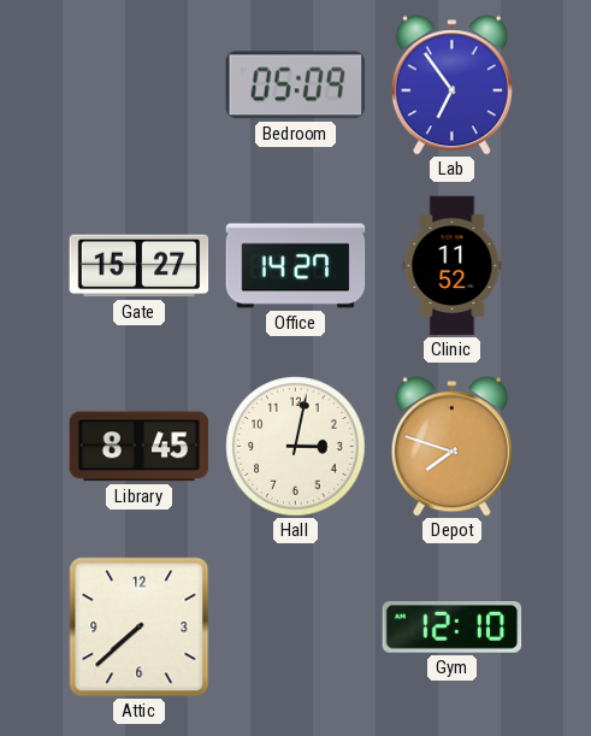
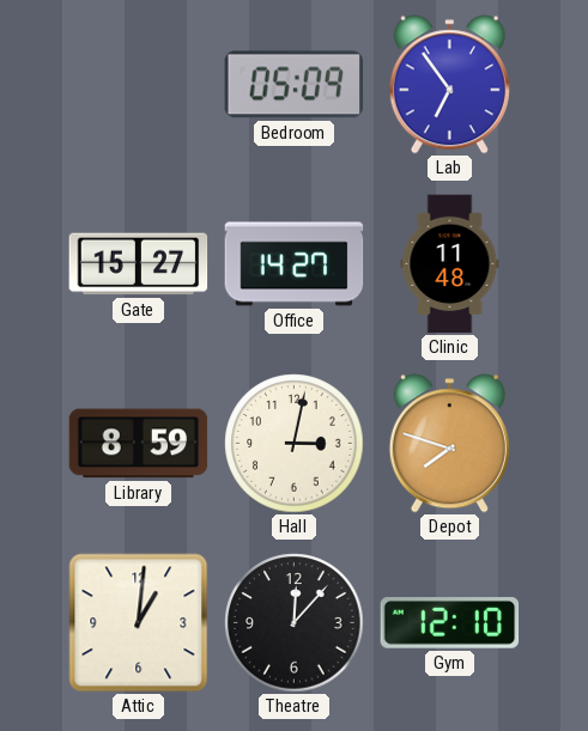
Clinic: 11:52 -> 11:48 (450, 264)
Library: 8:45 -> 8:59 (139, 444)
Attic: 7:38 -> 1:01 (139, 623)
Theatre: none -> 12:07 (295, 623)
